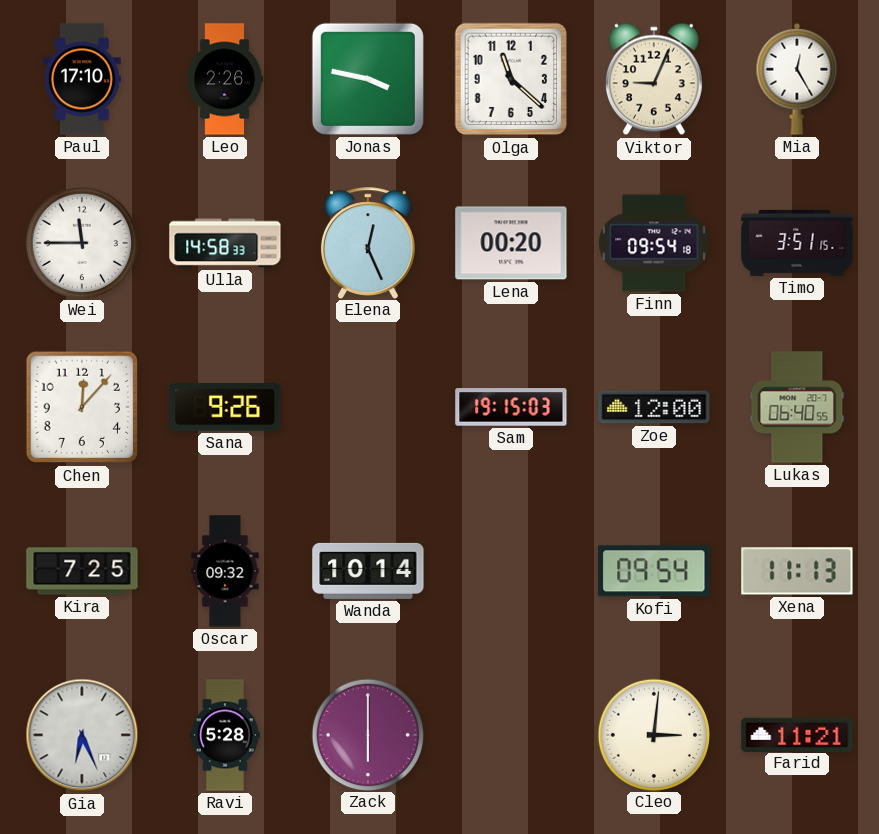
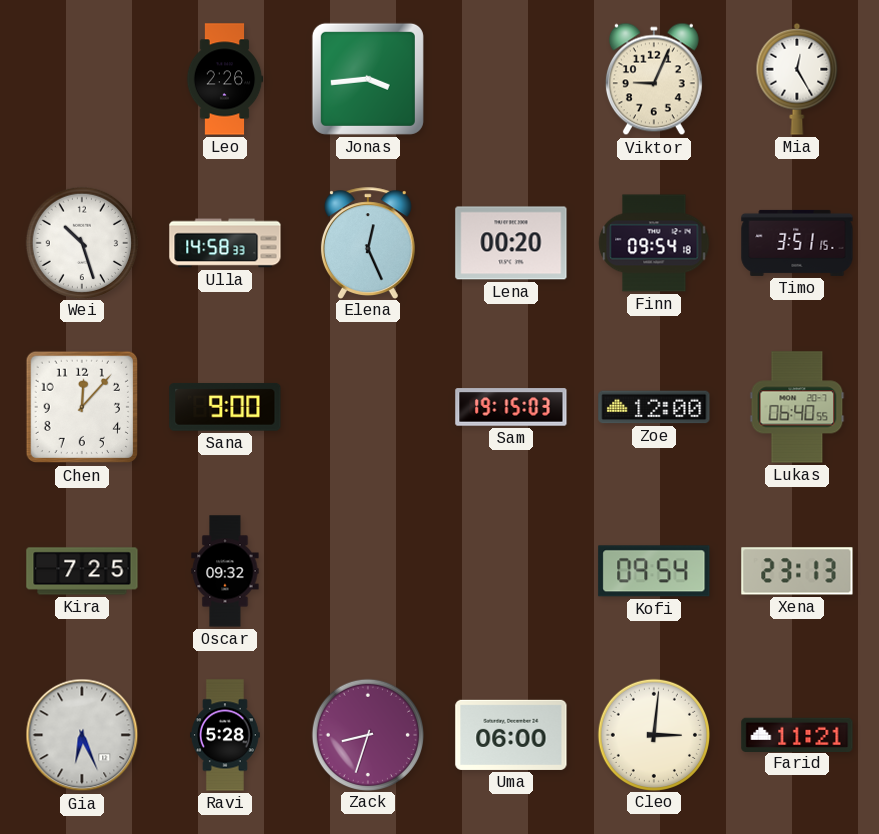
Paul: 17:10 -> none (83, 79)
Jonas: 3:47 -> 3:44 (368, 79)
Olga: 11:22 -> none (511, 79)
Wei: 11:45 -> 10:27 (81, 242)
Sana: 9:26 -> 9:00 (225, 407)
Wanda: 10:14 -> none (368, 571)
Xena: 11:13 -> 23:13 (797, 571)
Zack: 6:00 -> 8:33 (367, 734)
Uma: none -> 06:00 (511, 735)
